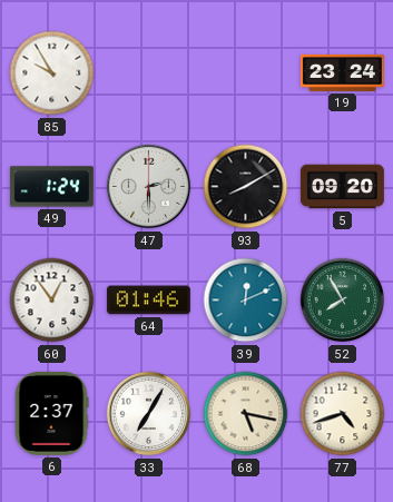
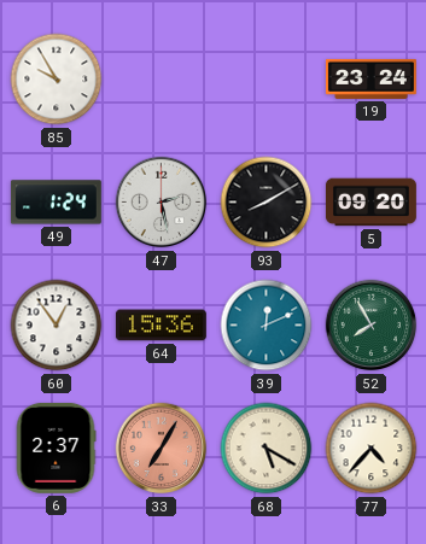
47: 2:30 -> 2:28 (162, 203)
64: 01:46 -> 15:36 (161, 326)
33 dial: white -> salmon (162, 449)
68: 5:17 -> 5:20 (267, 449)
77: 4:42 -> 4:37 (372, 449)
